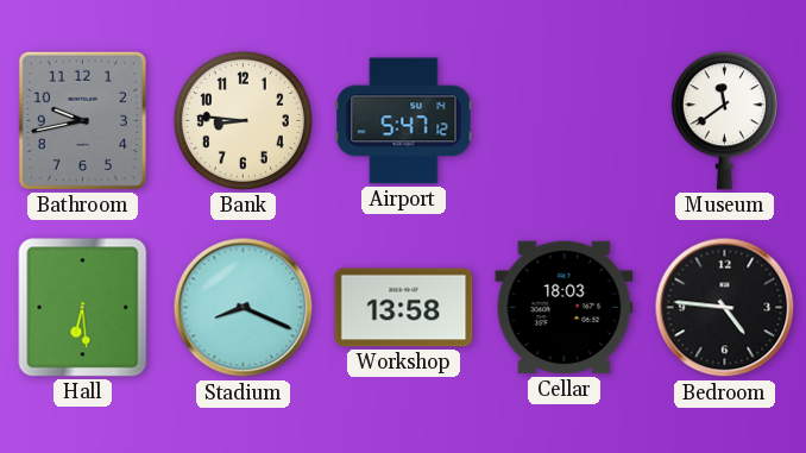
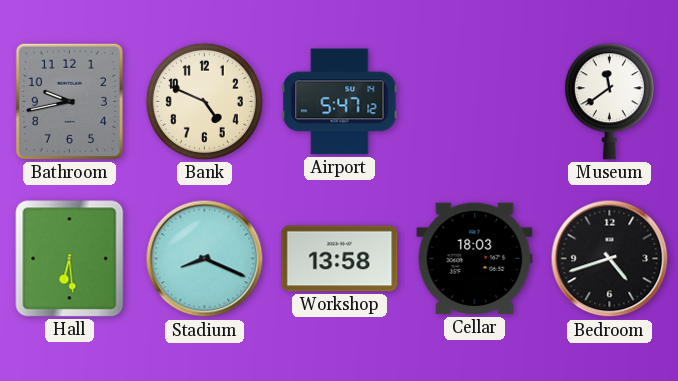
Bank: 8:46 -> 4:49 (204, 101)
Bedroom: 4:46 -> 4:42 (610, 259)
